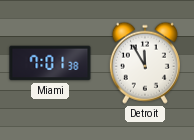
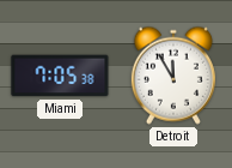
Miami: 7:01 -> 7:05 (60, 76)
